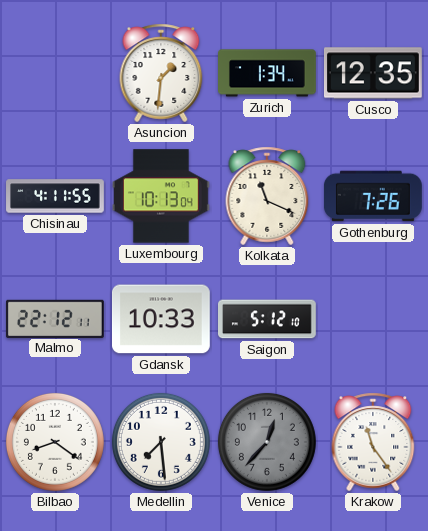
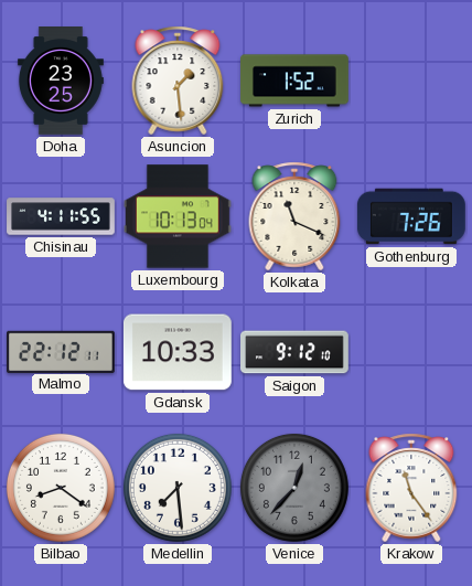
Doha: none -> 23:25 (61, 82)
Asuncion: 1:31 -> 1:29 (178, 81)
Zurich: 1:34 -> 1:52 (296, 81)
Cusco: 12:35 -> none (374, 73)
Saigon: 5:12 -> 9:12 (296, 352)
